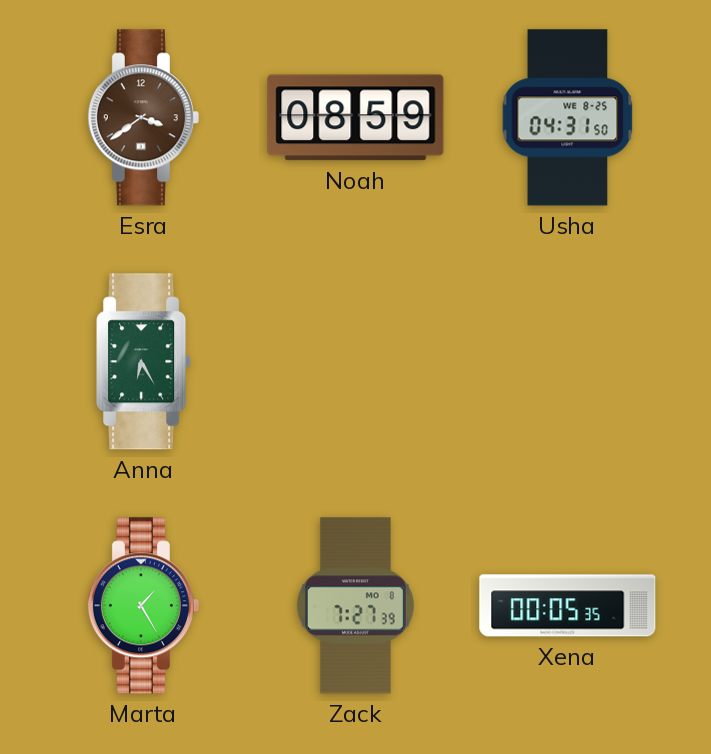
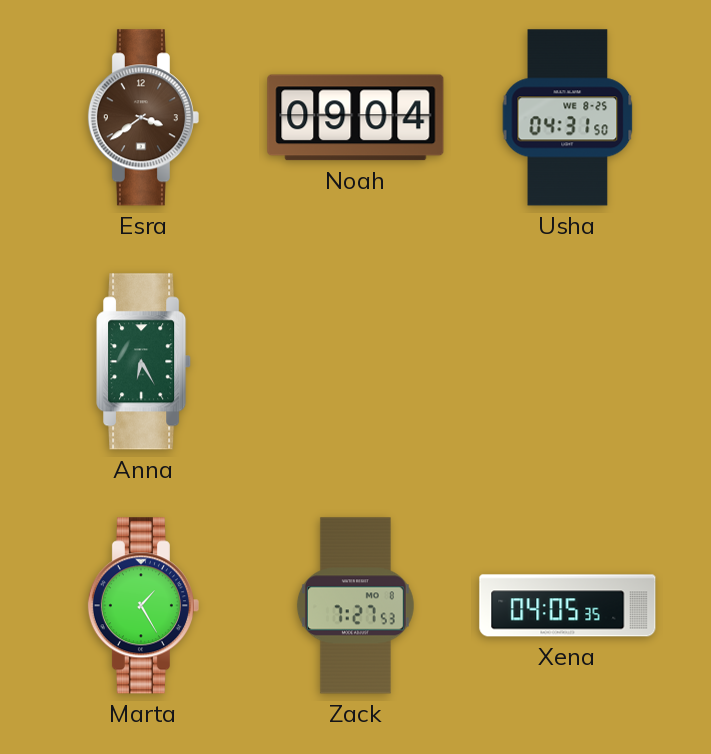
Noah: 08:59 -> 09:04 (356, 118)
Zack: 7:27:39 -> 7:27:53 (355, 606)
Xena: 00:05 -> 04:05 (568, 606)
